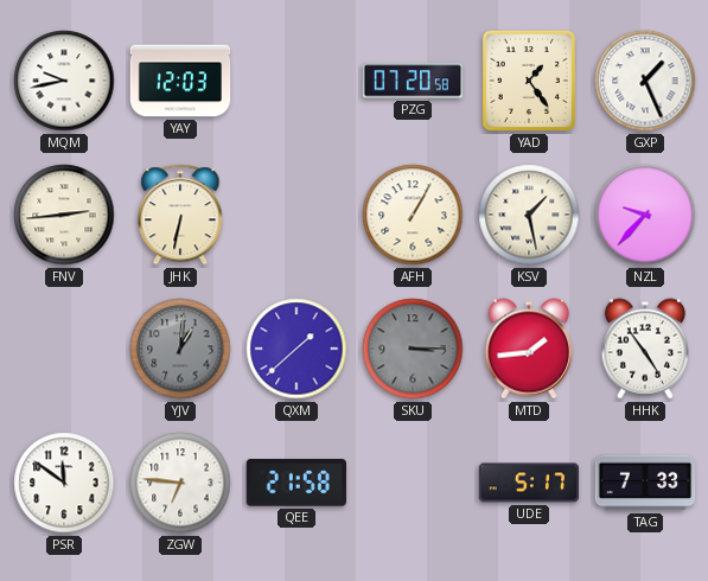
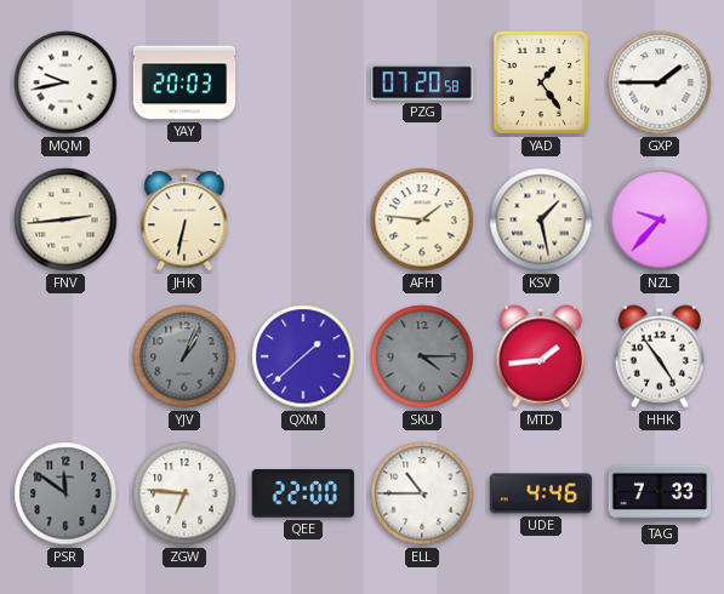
YAY: 12:03 -> 20:03 (184, 82)
GXP: 1:26 -> 1:45 (660, 82)
AFH: 1:05 -> 1:46 (422, 219)
YJV: 1:01 -> 1:04 (184, 356)
SKU: 3:15 -> 4:15 (422, 356)
PSR dial: white -> grey (65, 493)
QEE: 21:58 -> 22:00 (303, 493)
ELL: none -> 10:45 (422, 493)
UDE: 5:17 -> 4:46 (541, 493)
